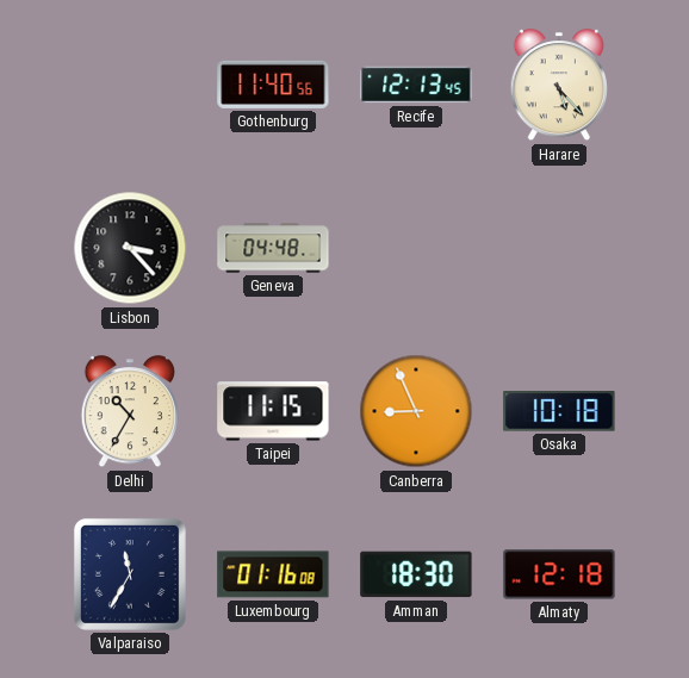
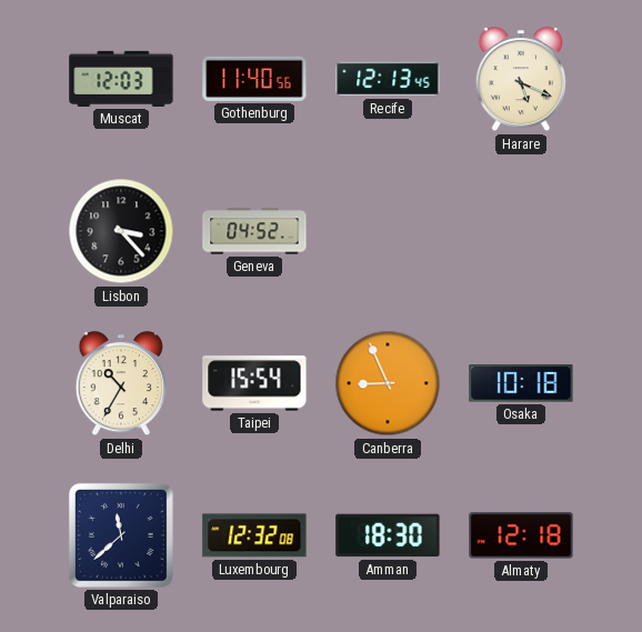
Muscat: none -> 12:03 (121, 79)
Harare: 5:23 -> 5:19 (521, 80)
Geneva: 04:48 -> 04:52 (254, 231)
Taipei: 11:15 -> 15:54 (254, 383)
Valparaiso: 11:35 -> 11:38 (121, 535)
Luxembourg: 01:16 -> 12:32 (254, 535)
